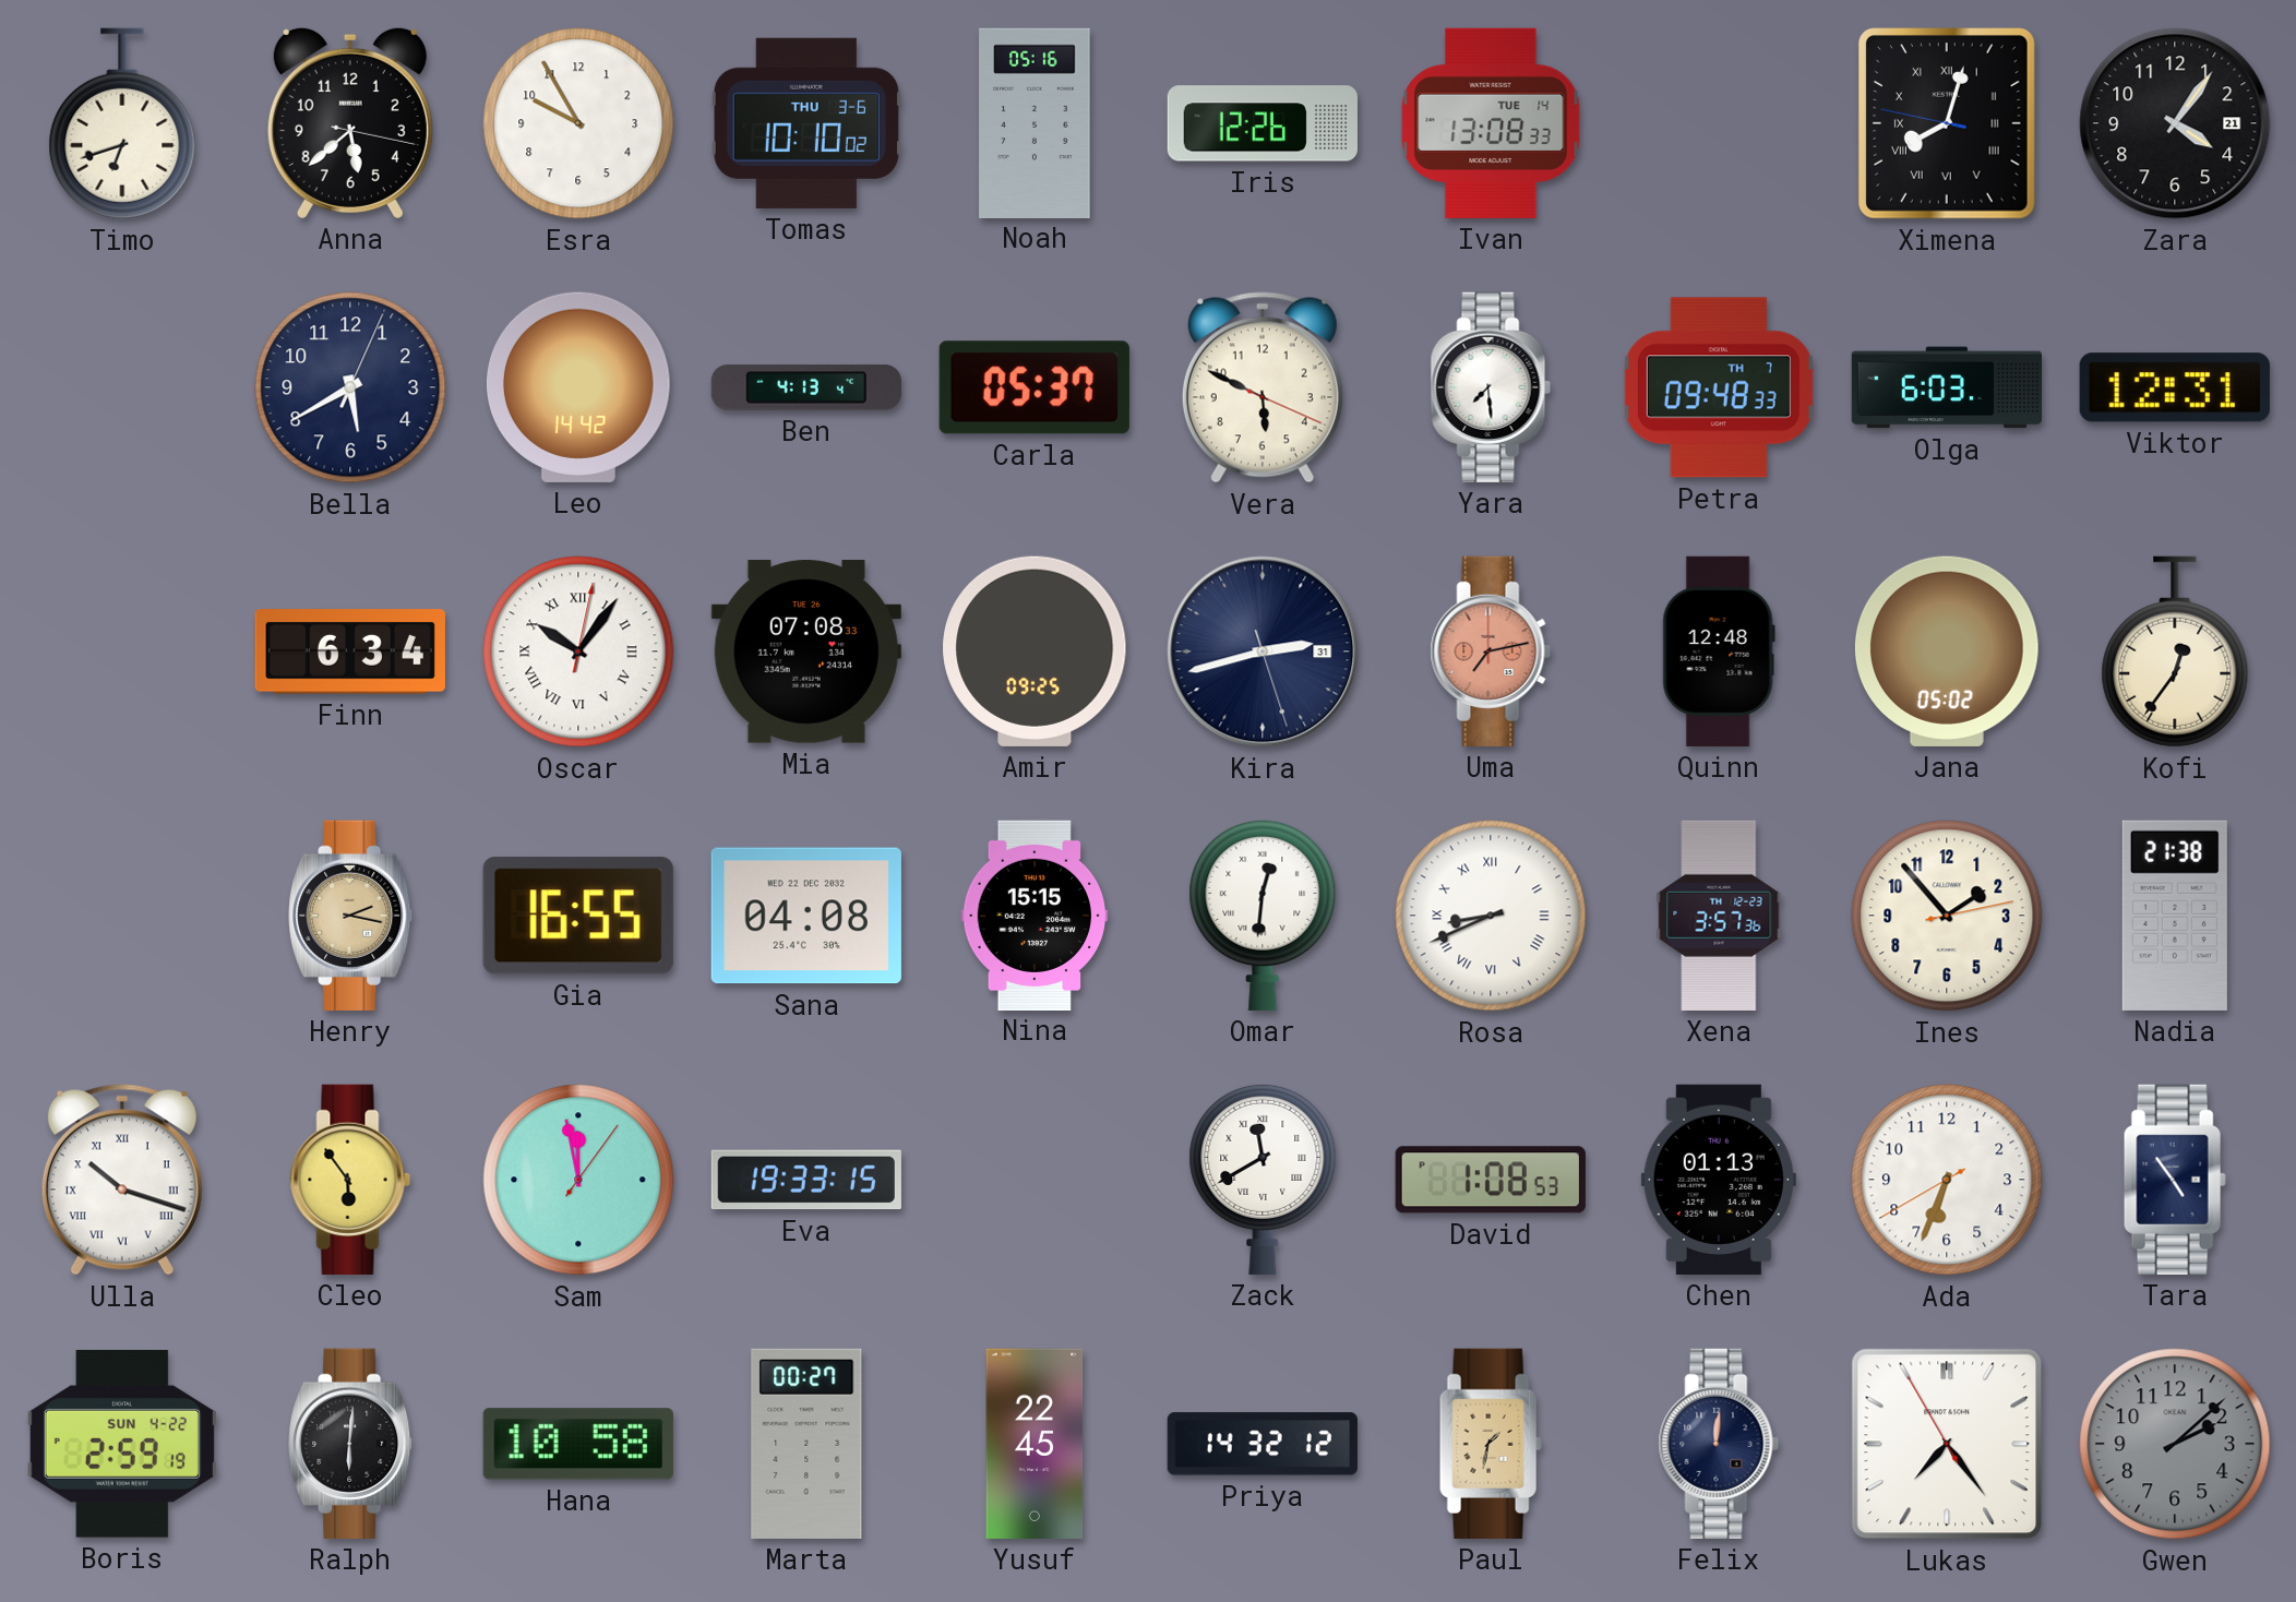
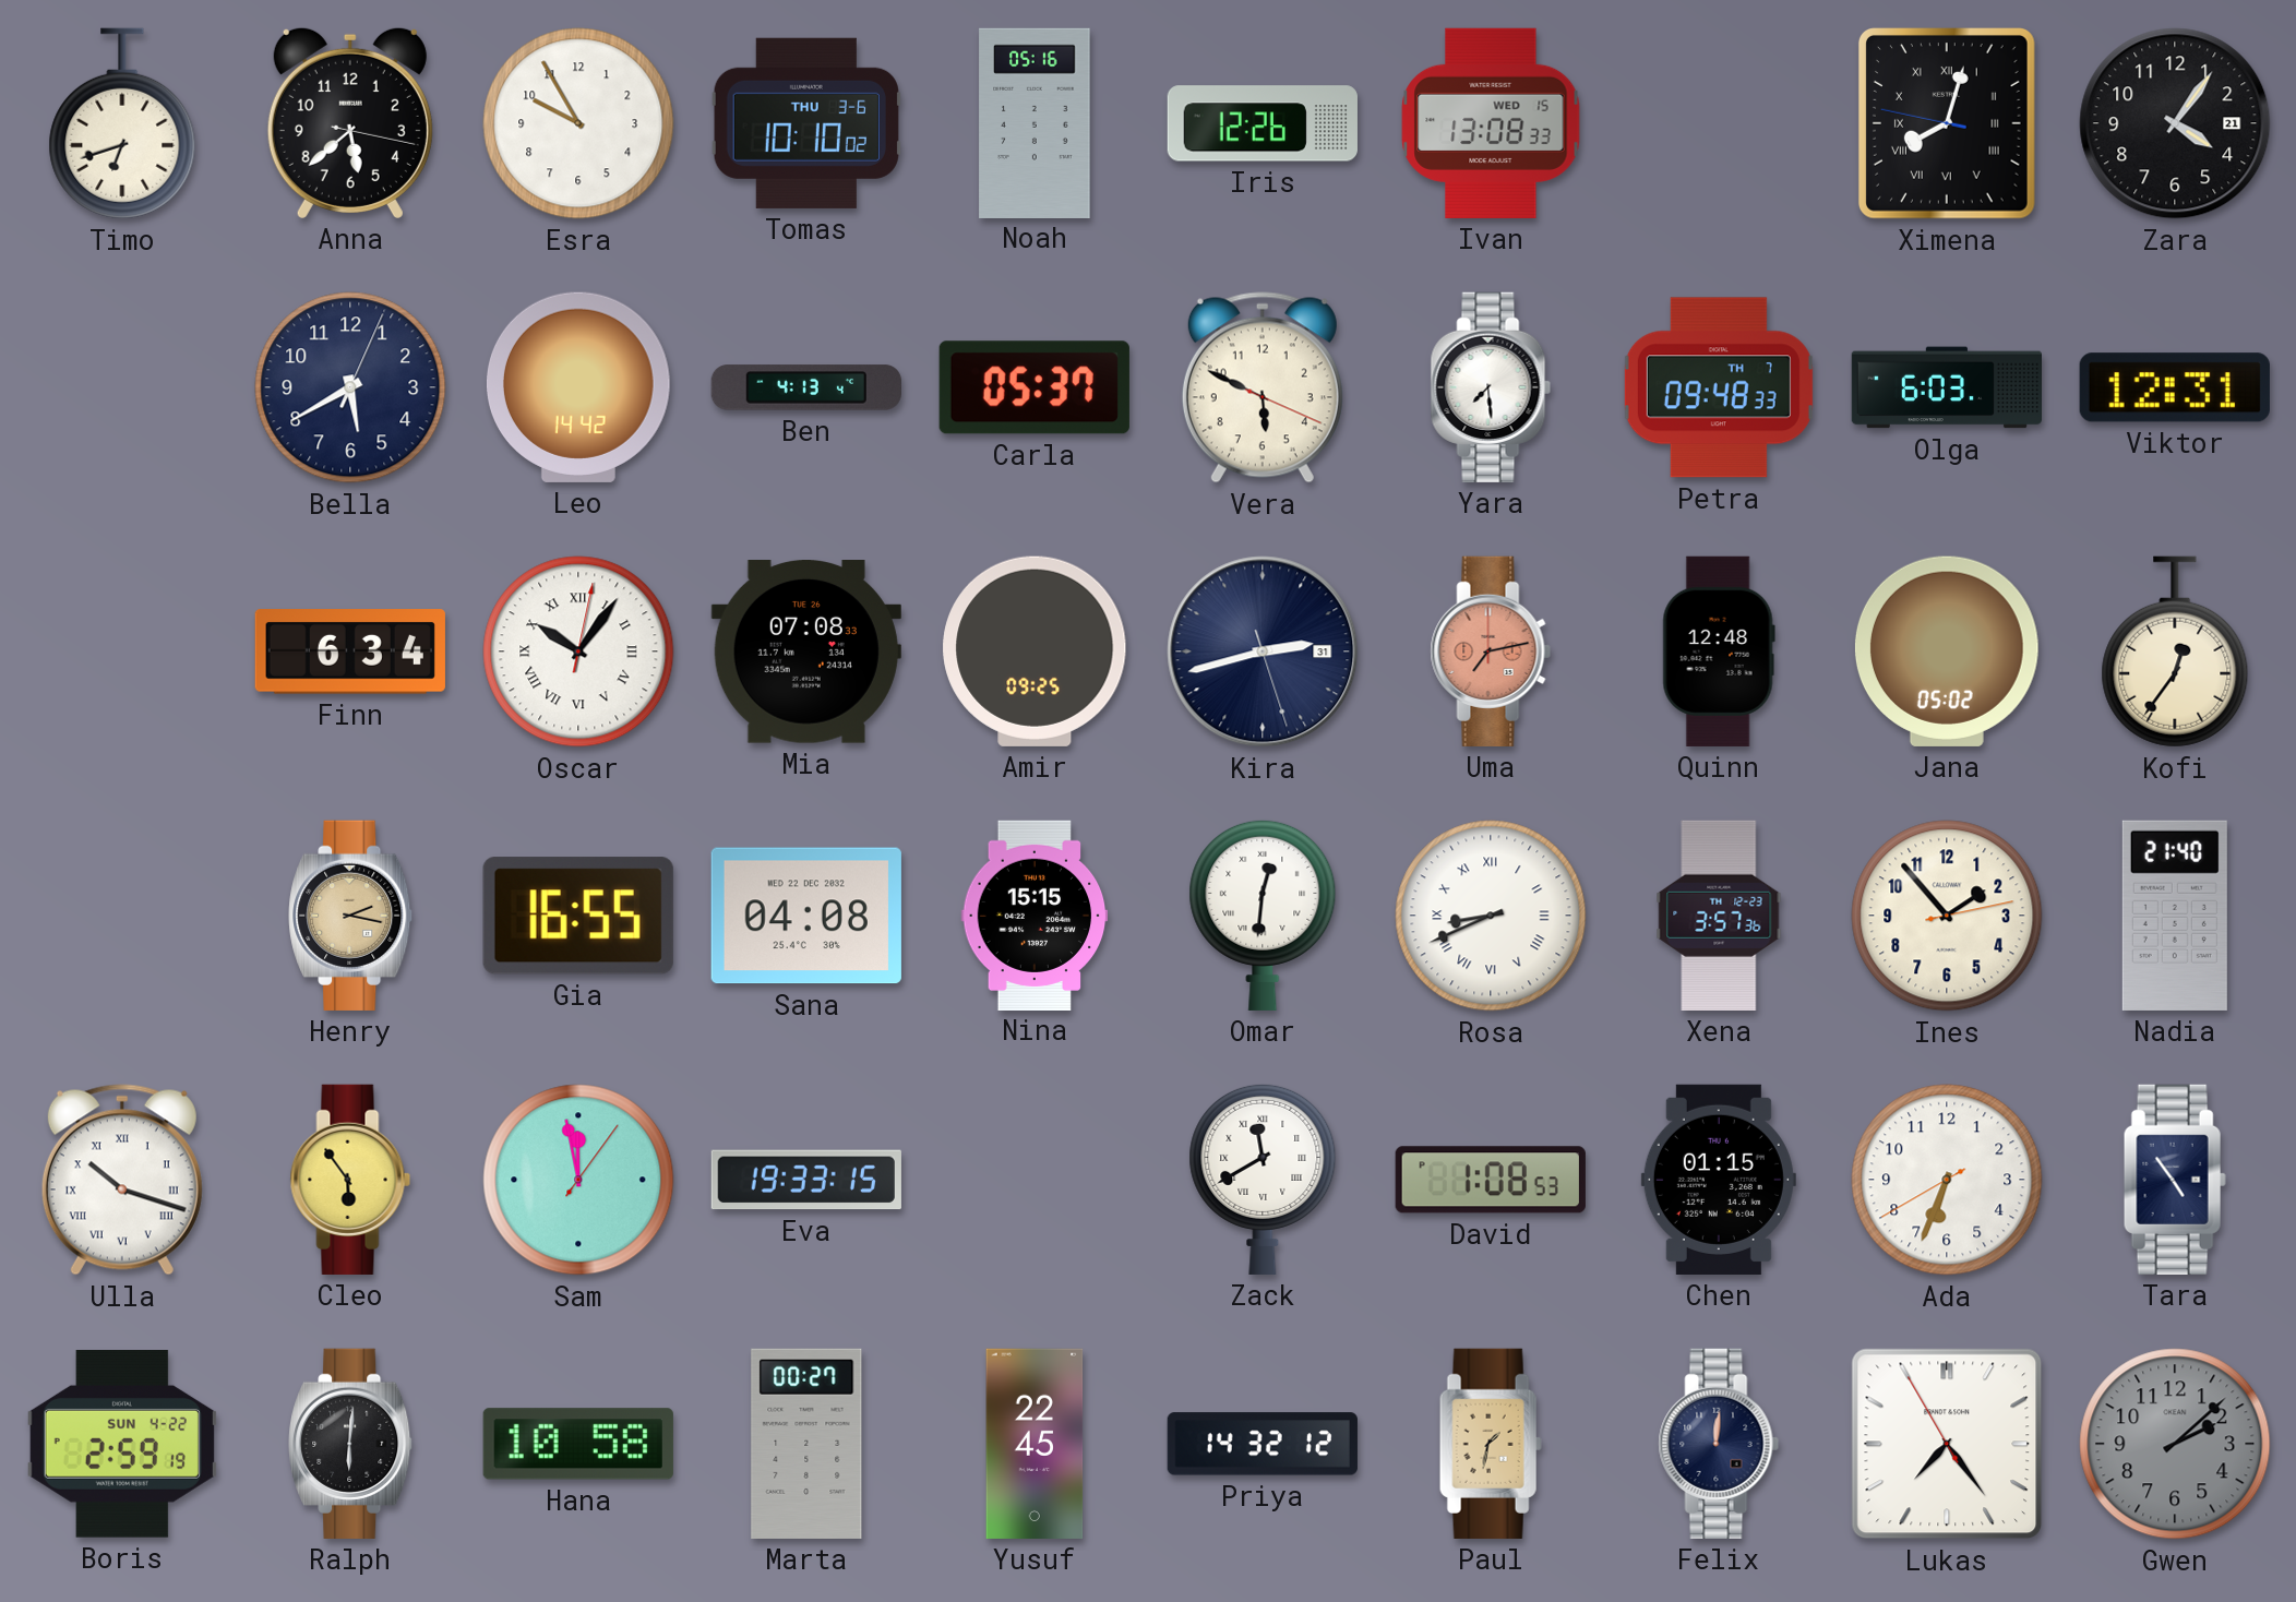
Ivan date: TUE 14 -> WED 15 (1491, 123)
Nadia: 21:38 -> 21:40 (2175, 916)
Chen: 01:13 -> 01:15 (1719, 1180)
